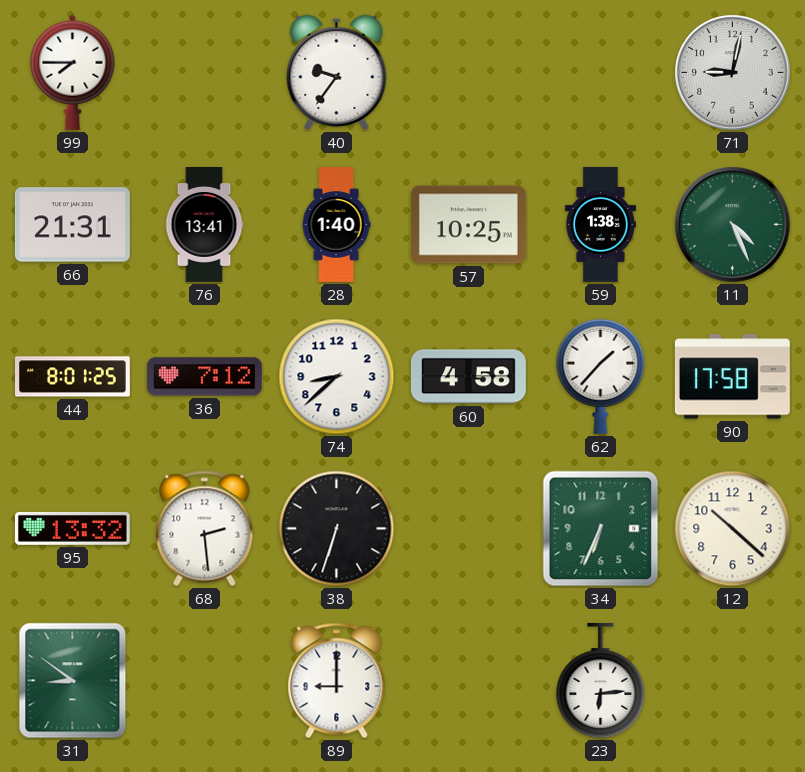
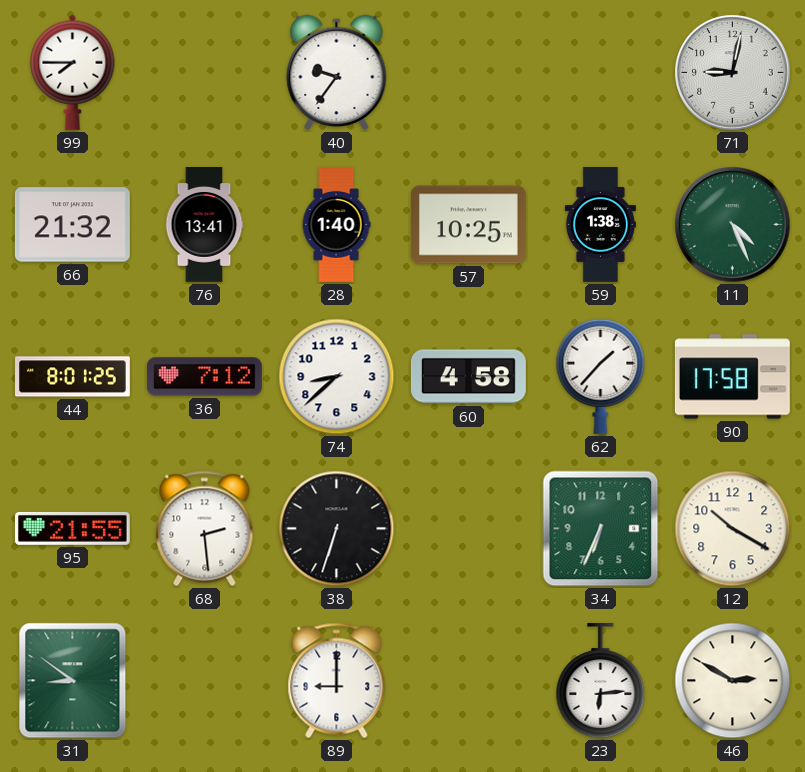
66: 21:31 -> 21:32 (72, 225)
95: 13:32 -> 21:55 (72, 528)
12: 10:22 -> 10:20 (733, 529)
46: none -> 2:50 (733, 681)
